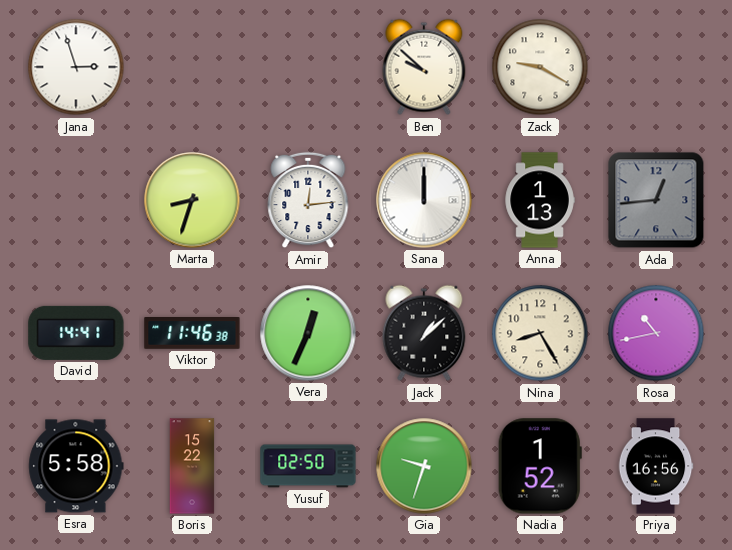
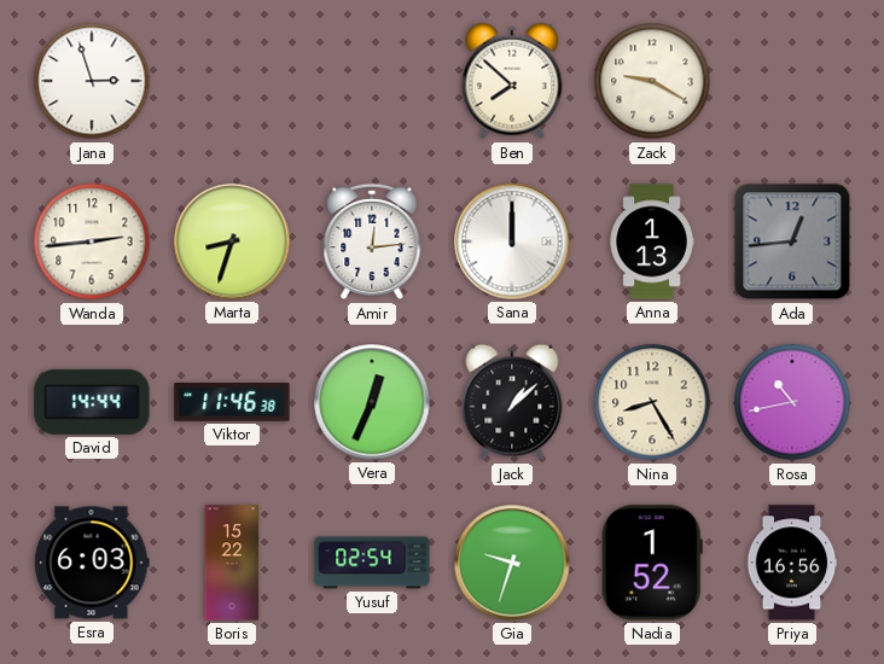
Ben: 9:52 -> 7:52 (512, 81)
Wanda: none -> 2:44 (92, 241)
David: 14:41 -> 14:44 (92, 402)
Esra: 5:58 -> 6:03 (92, 563)
Yusuf: 02:50 -> 02:54 (372, 563)
